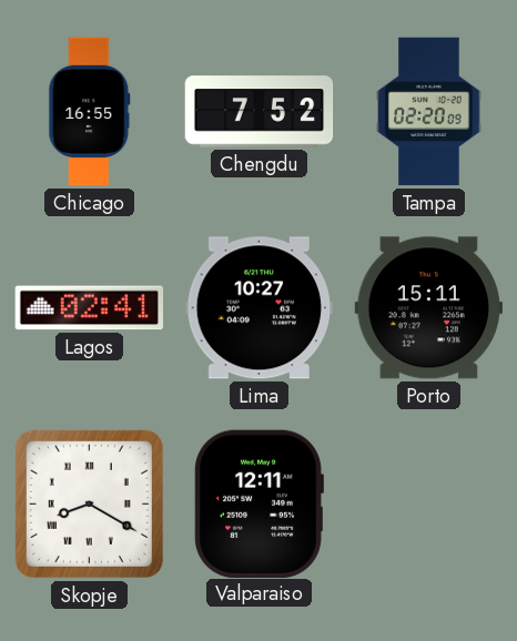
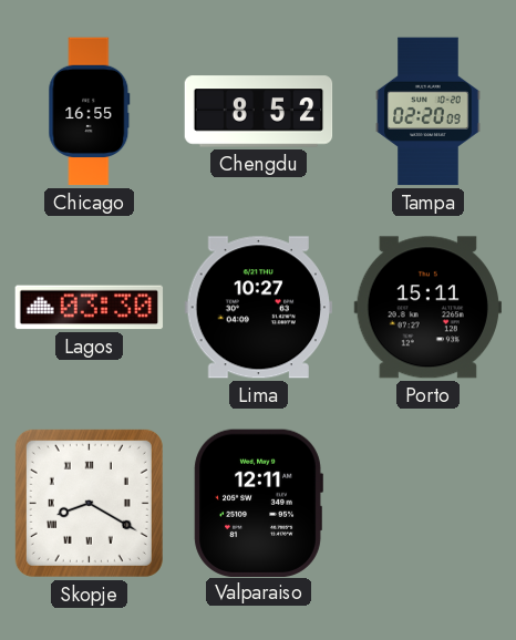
Chengdu: 7:52 -> 8:52 (259, 112)
Lagos: 02:41 -> 03:30 (90, 308)
